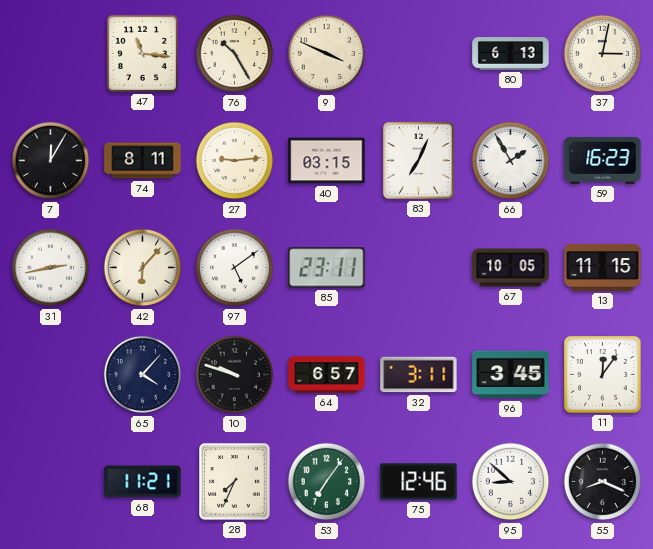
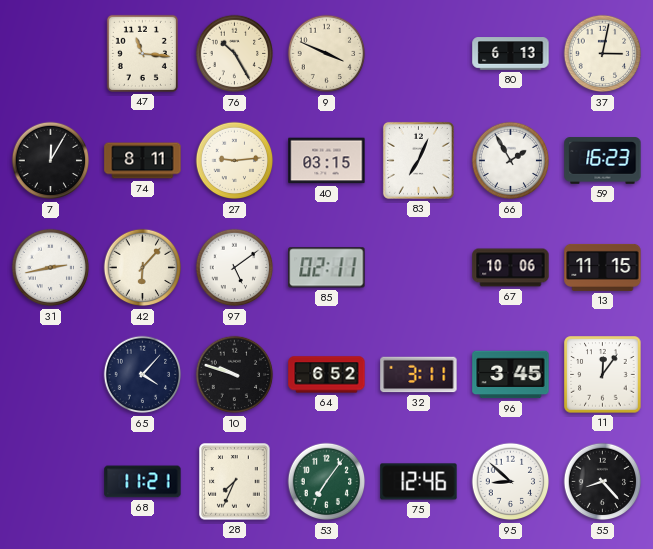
85: 23:11 -> 02:11 (327, 268)
67: 10:05 -> 10:06 (511, 268)
64: 6:57 -> 6:52 (327, 375)
55: 8:19 -> 8:23 (603, 482)
